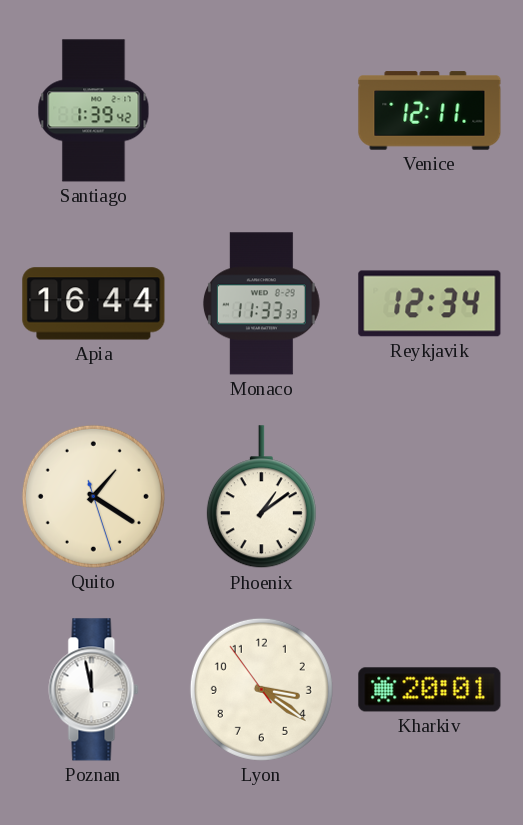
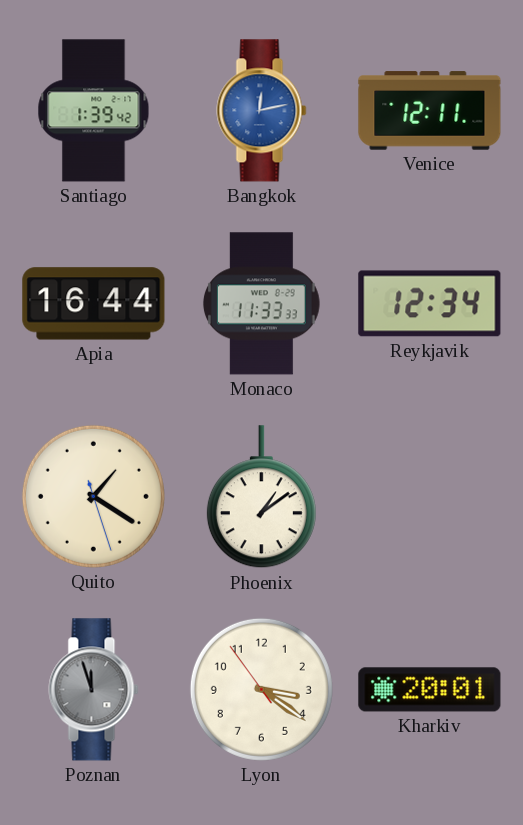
Bangkok: none -> 12:13 (262, 111)
Poznan: 11:58 -> 11:57 (94, 690)
Poznan dial: white -> grey (94, 690)
